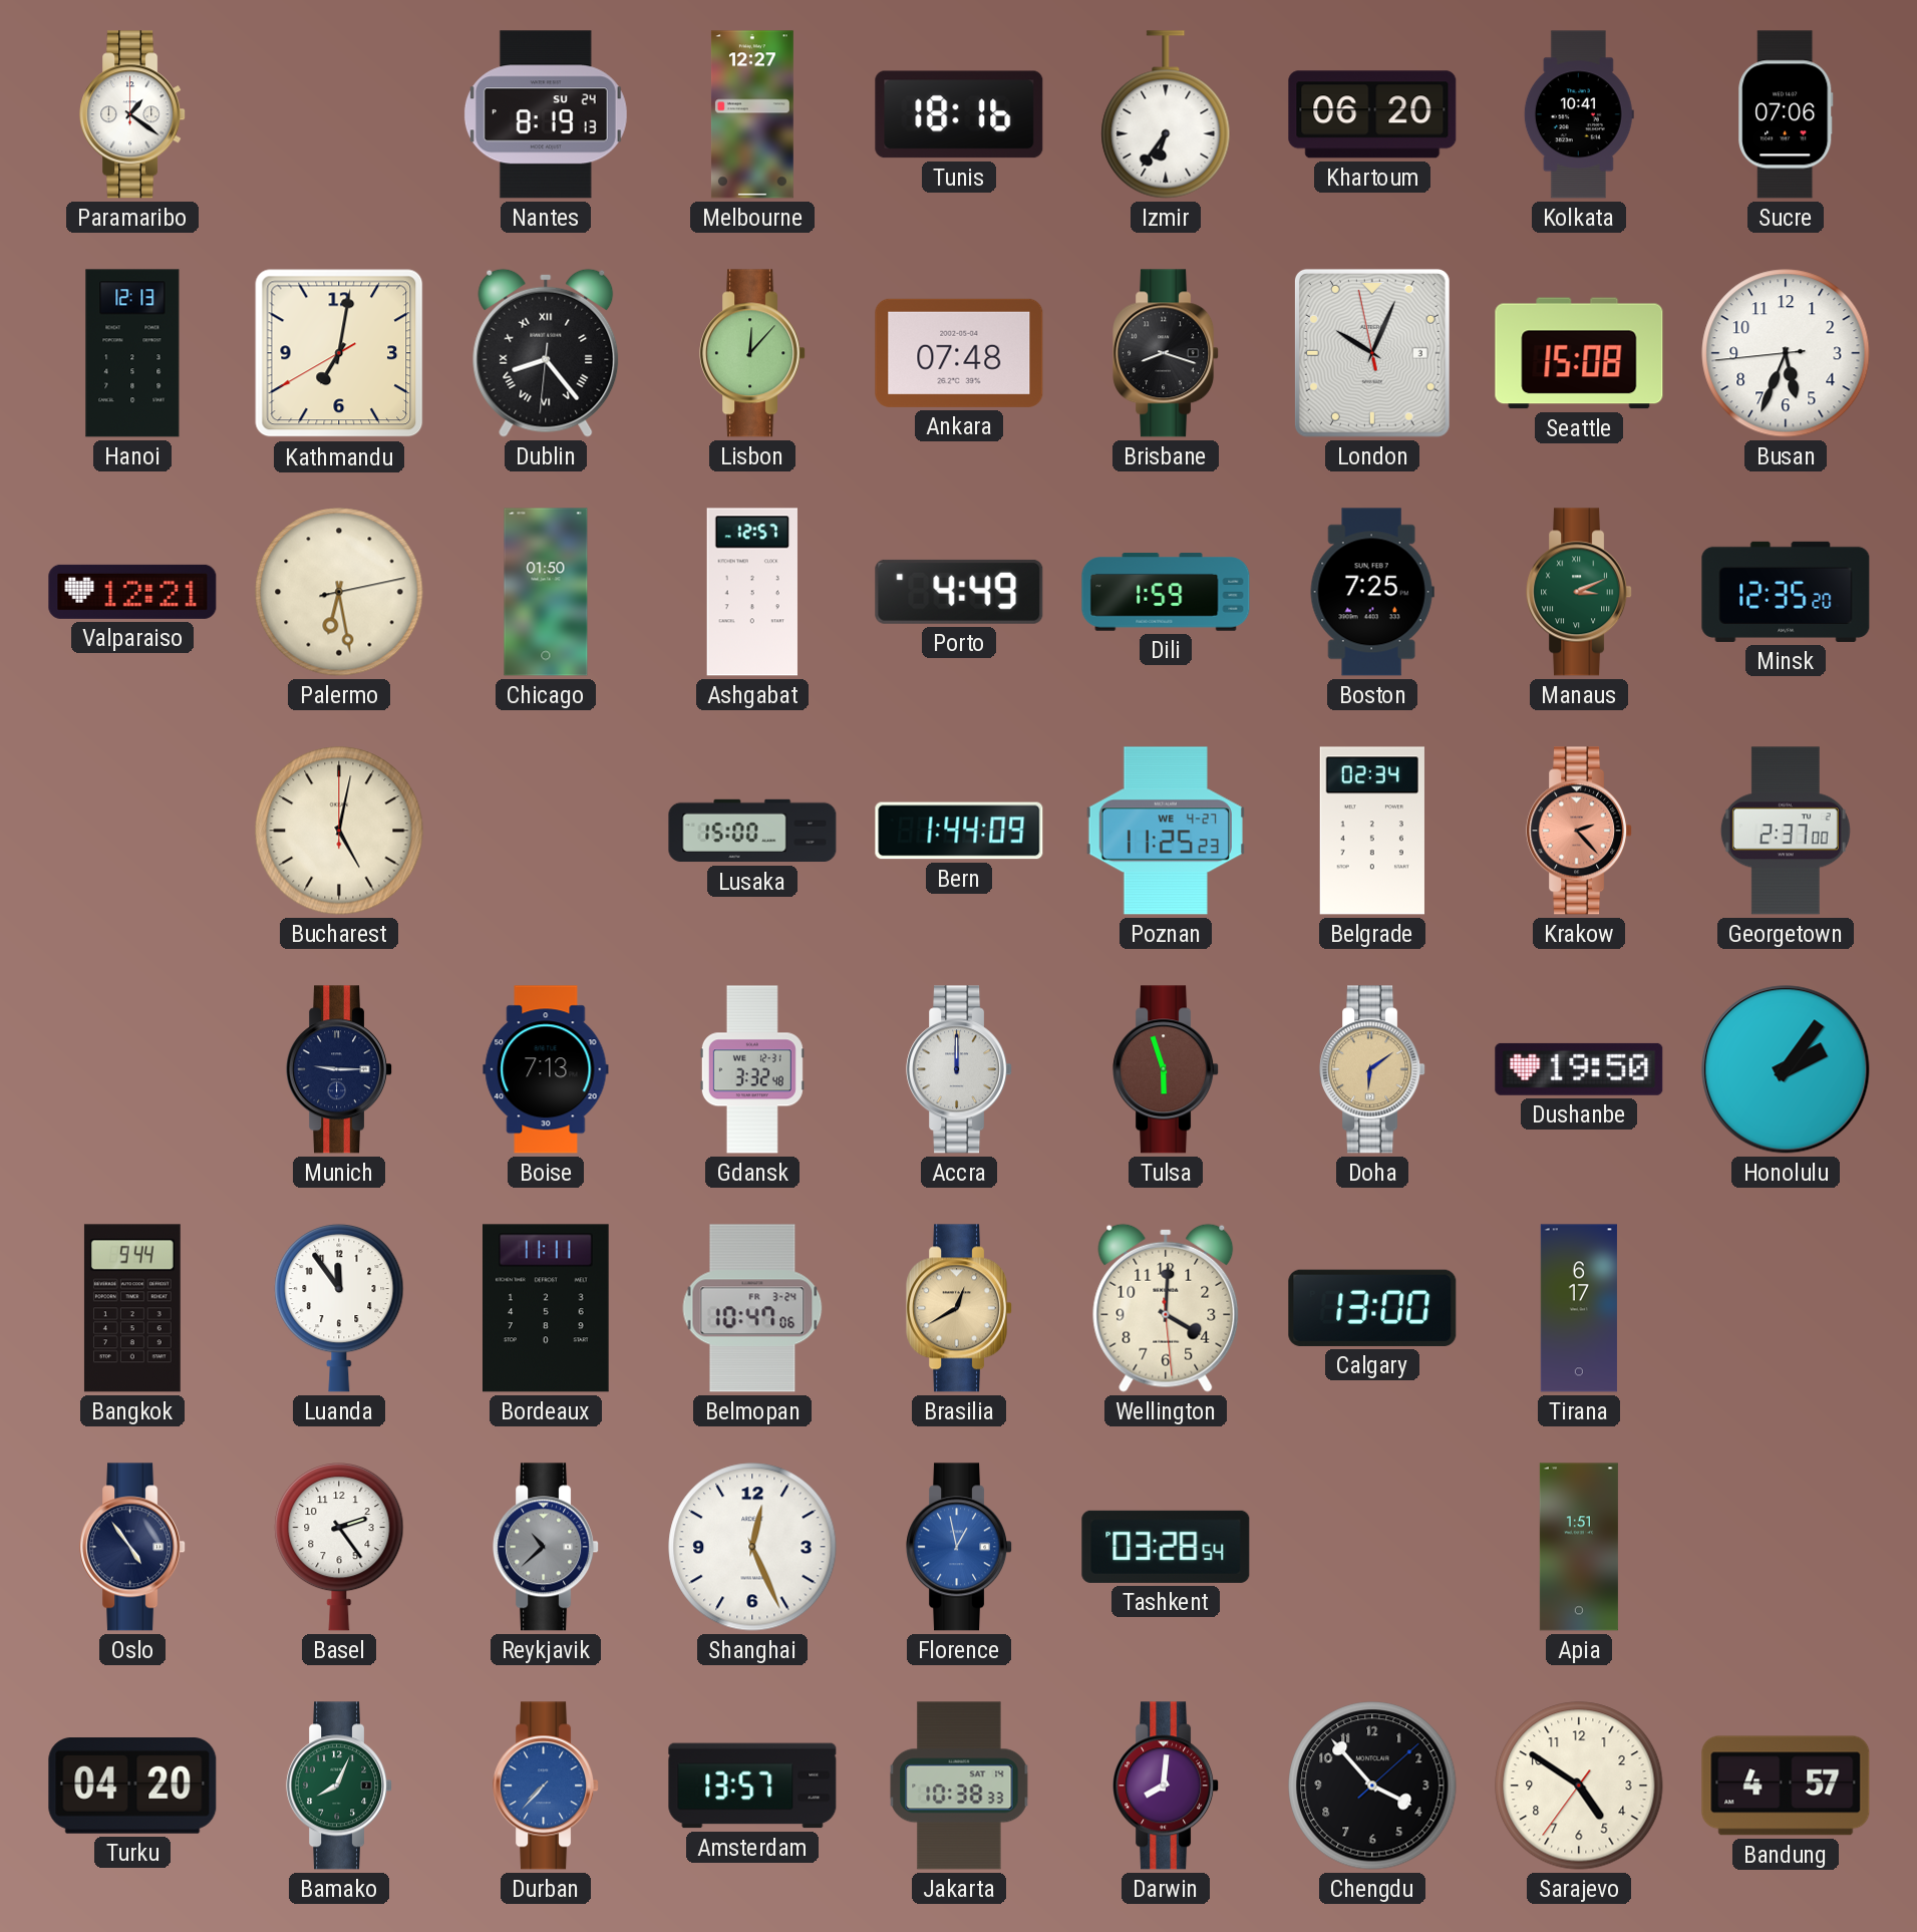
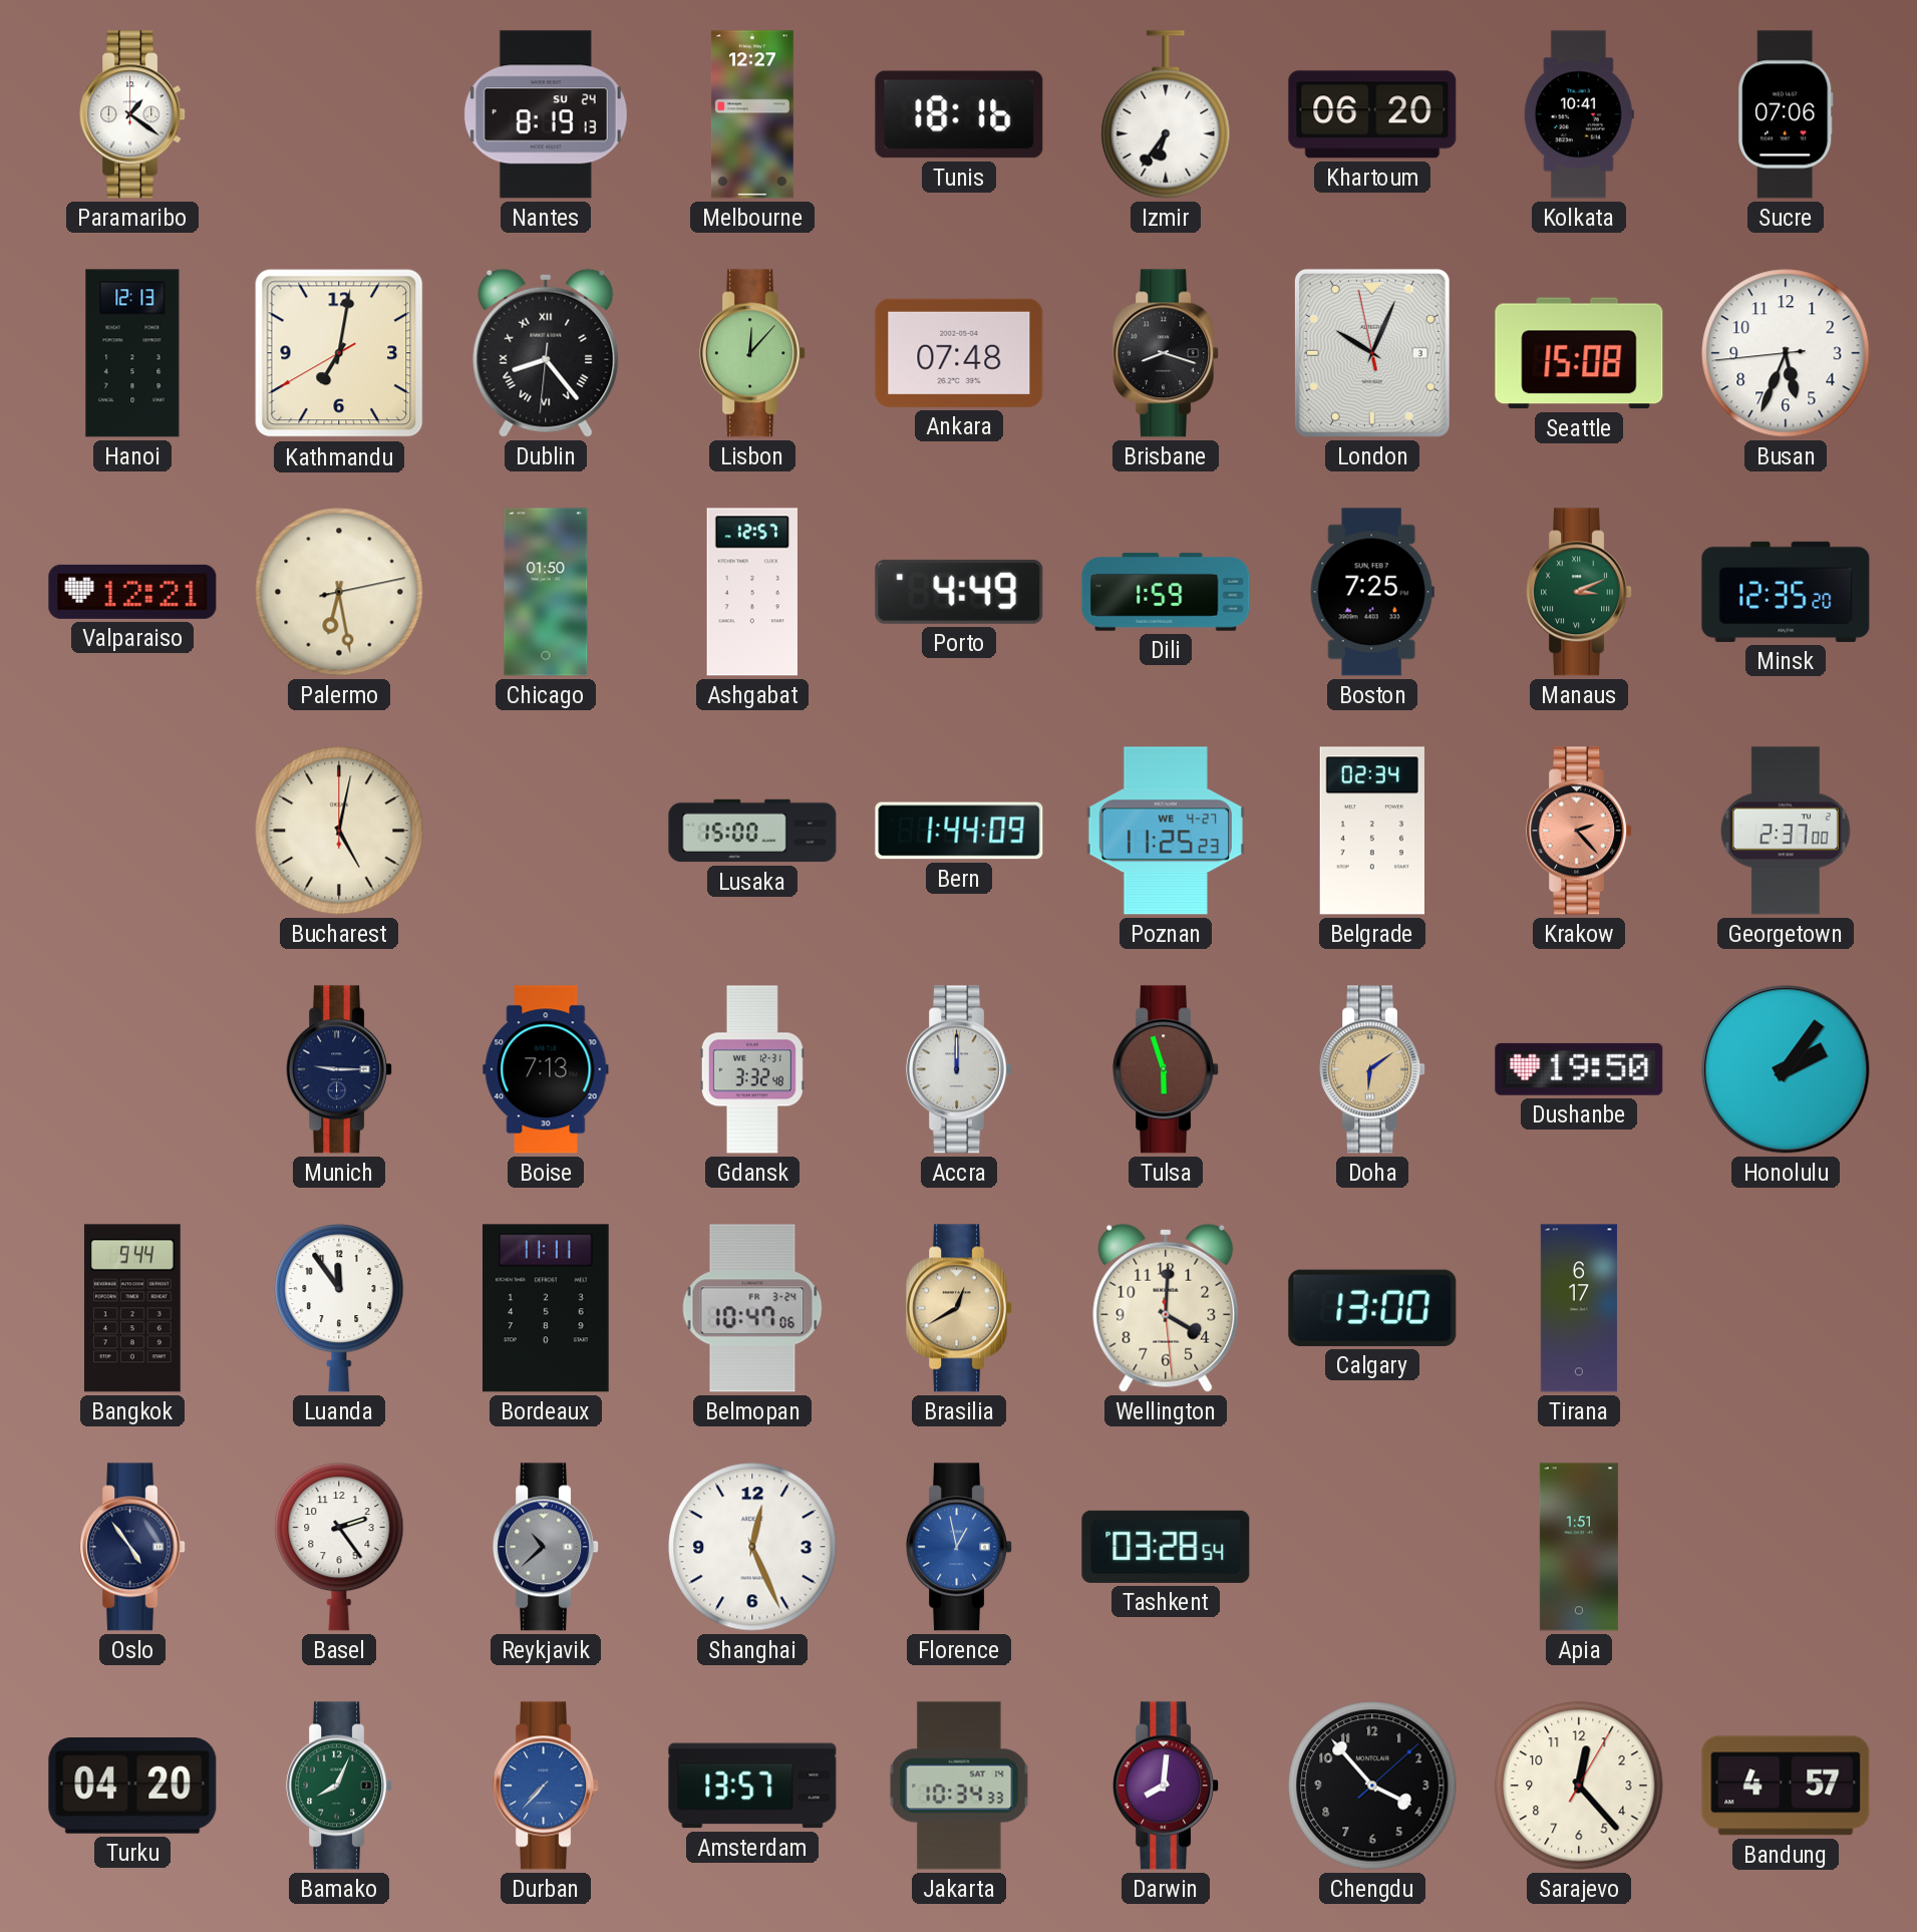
Jakarta: 10:38 -> 10:34 (959, 1786)
Sarajevo: 4:50 -> 12:23 (1579, 1786)
